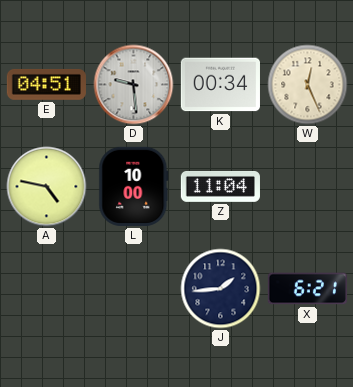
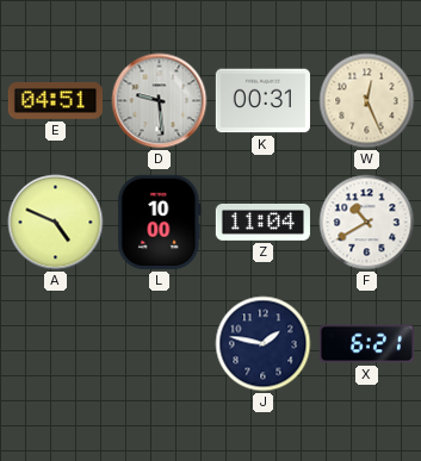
K: 00:34 -> 00:31 (262, 101)
A: 4:47 -> 4:49 (56, 223)
F: none -> 10:40 (367, 223)
J: 1:44 -> 1:47 (264, 344)
